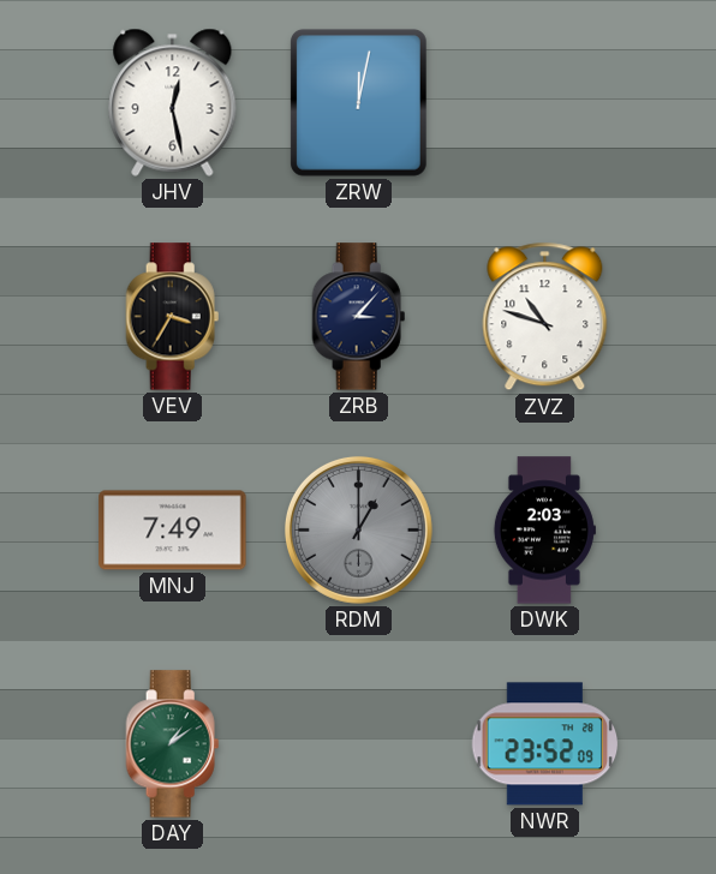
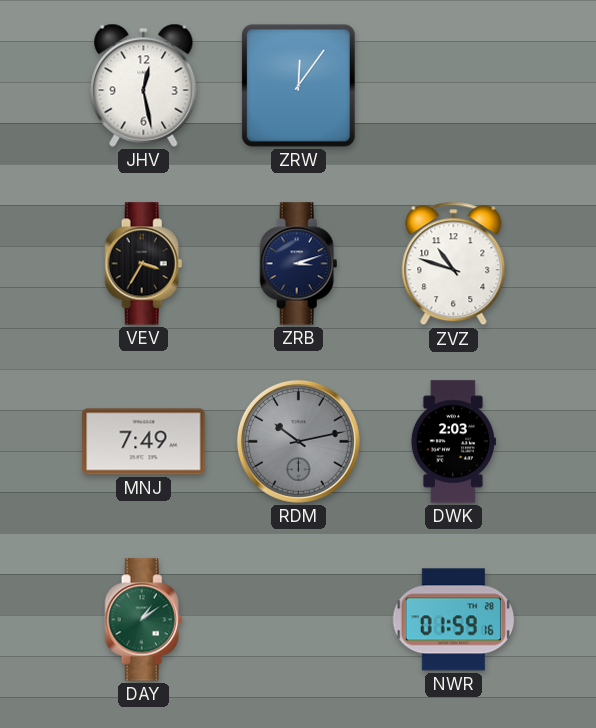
ZRW: 12:02 -> 12:06 (298, 85)
ZRB: 3:07 -> 3:12 (299, 264)
RDM: 1:00 -> 10:13 (298, 441)
NWR: 23:52 -> 01:59 (454, 620)
